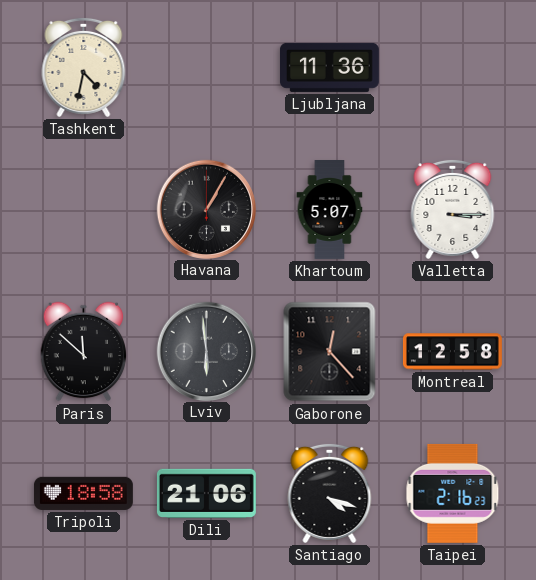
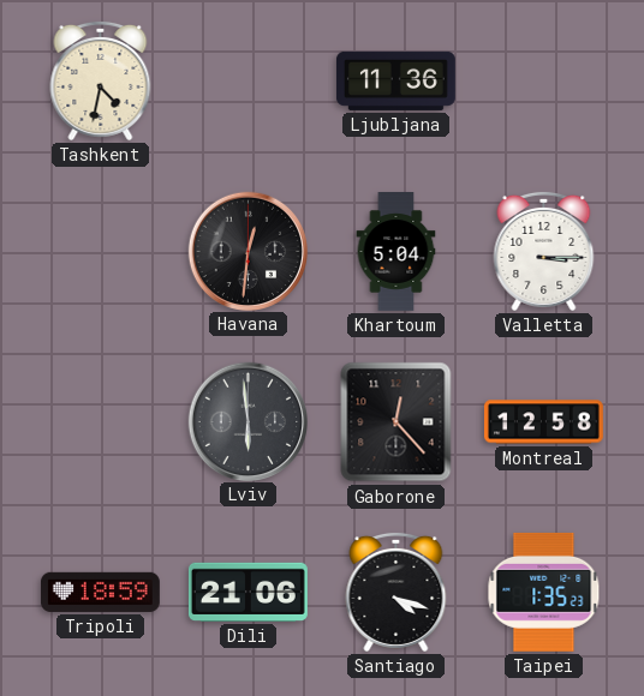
Havana: 1:05 -> 12:31 (248, 251)
Khartoum: 5:07 -> 5:04 (396, 252)
Paris: 11:52 -> none (84, 352)
Tripoli: 18:58 -> 18:59 (100, 592)
Taipei: 2:16 -> 1:35 (544, 592)
